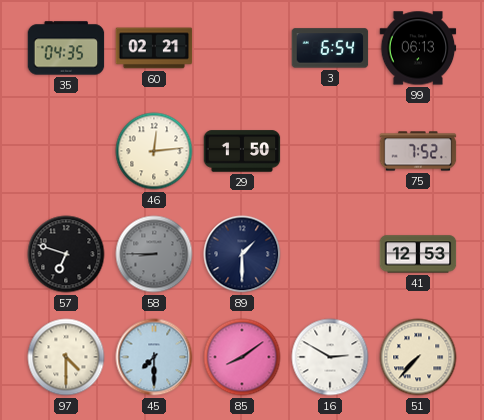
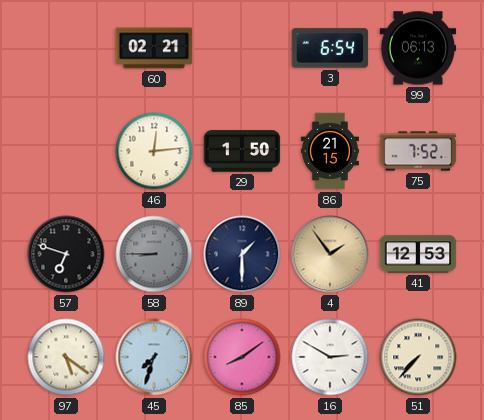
35: 04:35 -> none (66, 48)
86: none -> 21:15 (330, 151)
4: none -> 1:54 (330, 254)
97: 4:30 -> 5:21 (66, 357)
45: 7:30 -> 7:33 (154, 357)
